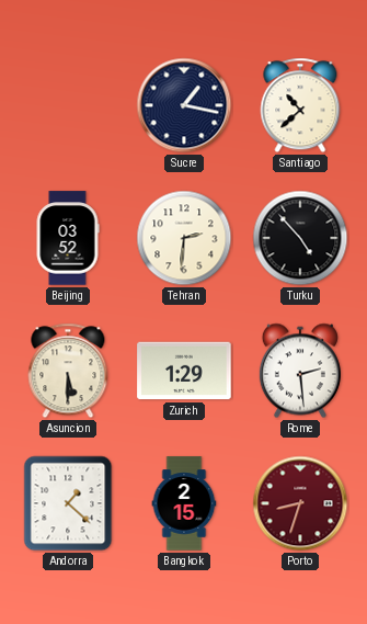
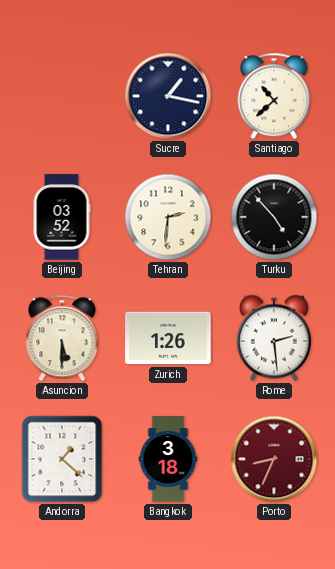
Zurich: 1:29 -> 1:26 (168, 338)
Bangkok: 2:15 -> 3:18 (168, 459)
Porto: 8:33 -> 8:34 (274, 459)
